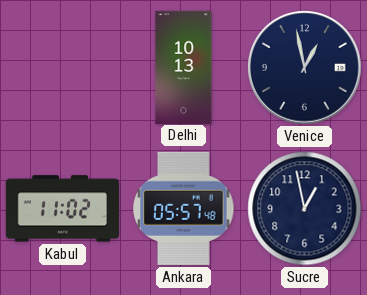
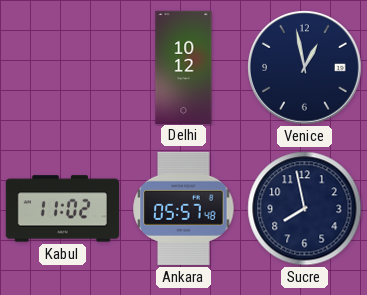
Delhi: 10:13 -> 10:12 (184, 67)
Sucre: 12:58 -> 7:58 (305, 209)
